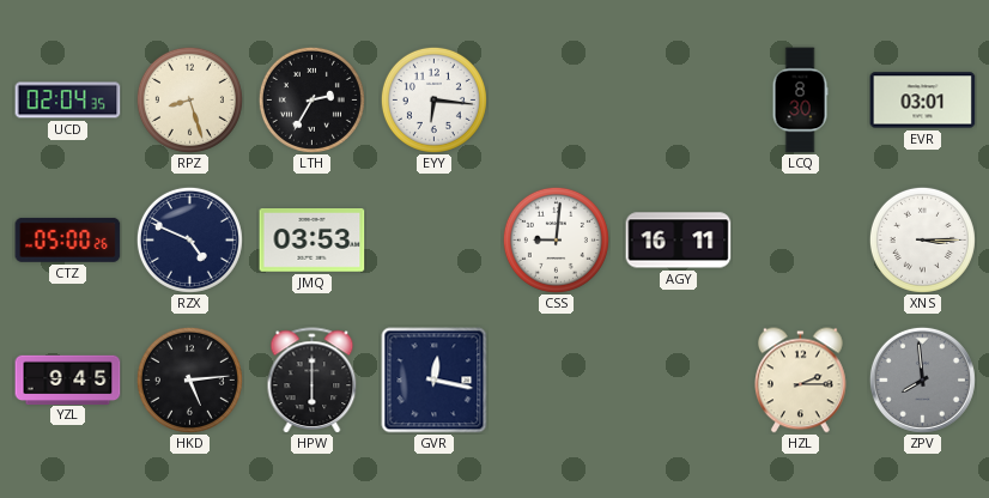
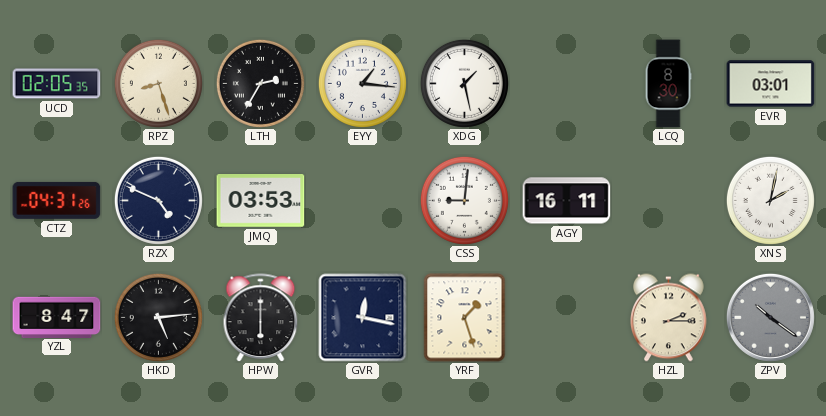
UCD: 02:04 -> 02:05 (57, 84)
EYY: 6:16 -> 1:16 (362, 83)
XDG: none -> 1:28 (464, 83)
CTZ: 05:00 -> 04:31 (57, 200)
XNS: 3:15 -> 2:02 (770, 200)
YZL: 9:45 -> 8:47 (57, 317)
YRF: none -> 1:27 (465, 318)
ZPV: 7:59 -> 10:21 (770, 317)
